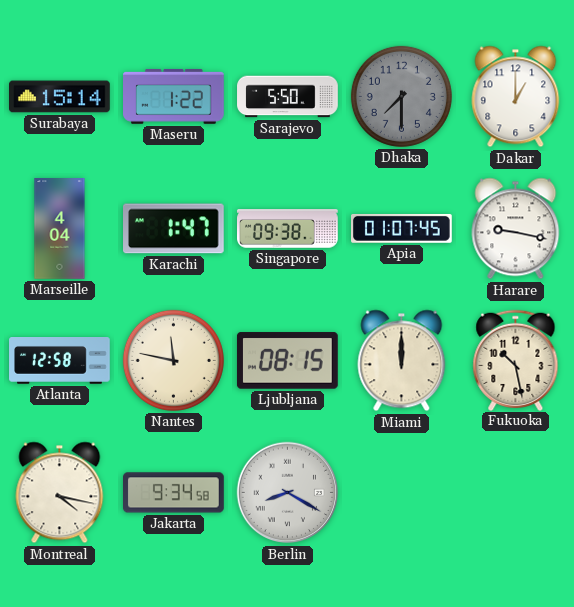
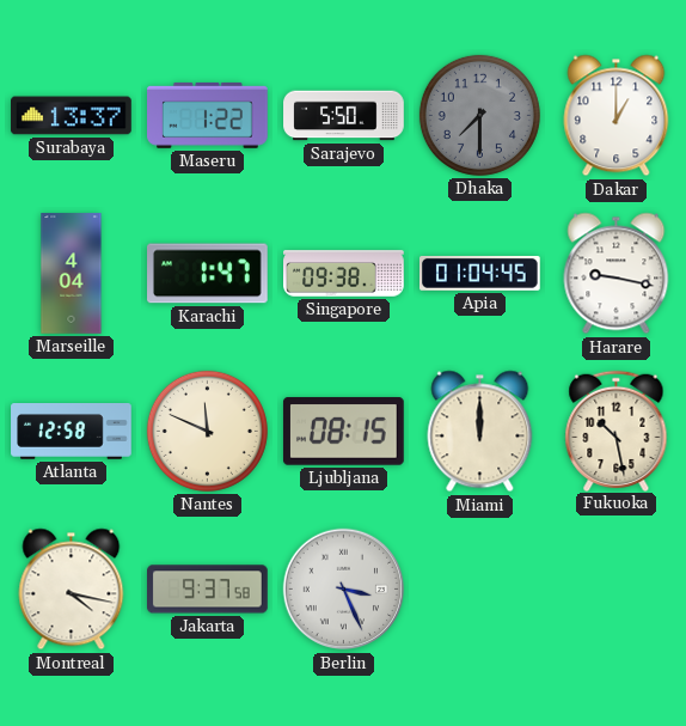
Surabaya: 15:14 -> 13:37 (72, 116)
Apia: 01:07 -> 01:04 (480, 273)
Nantes: 11:47 -> 11:49 (207, 431)
Jakarta: 9:34 -> 9:37 (208, 590)
Berlin: 8:20 -> 3:26 (344, 590)
